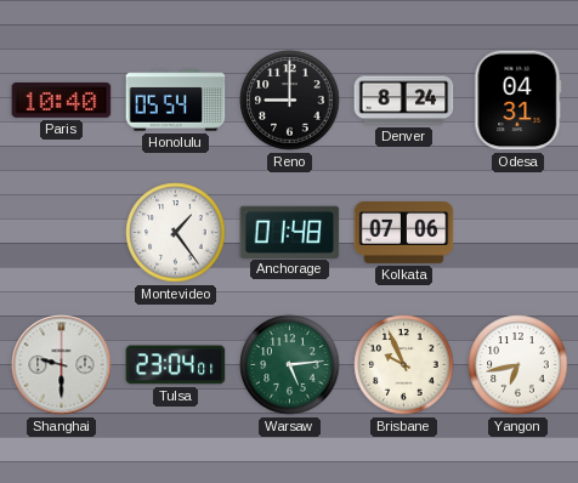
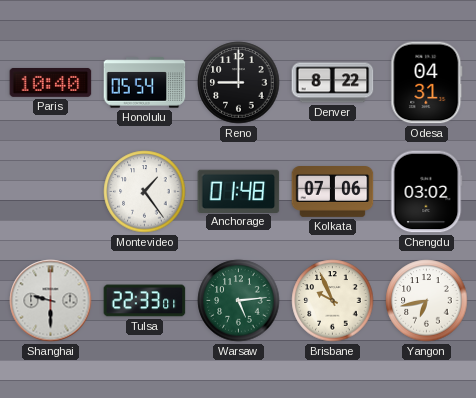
Denver: 8:24 -> 8:22 (333, 83)
Chengdu: none -> 03:02 (426, 192)
Tulsa: 23:04 -> 22:33 (145, 301)
